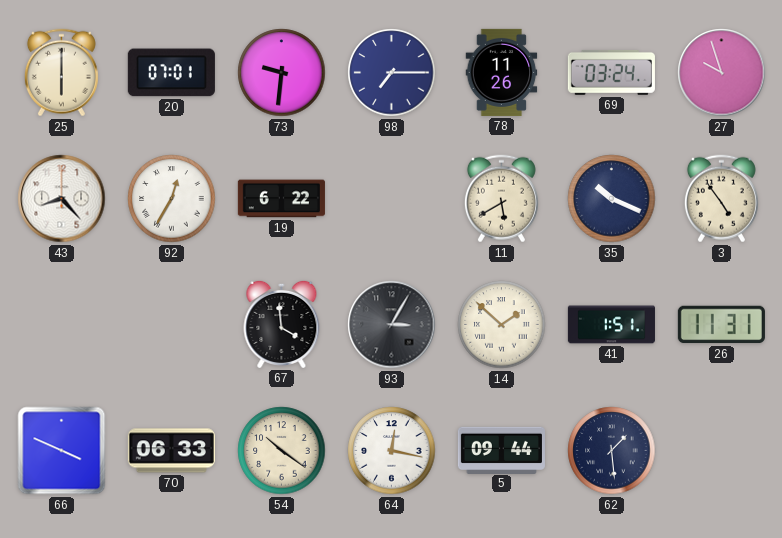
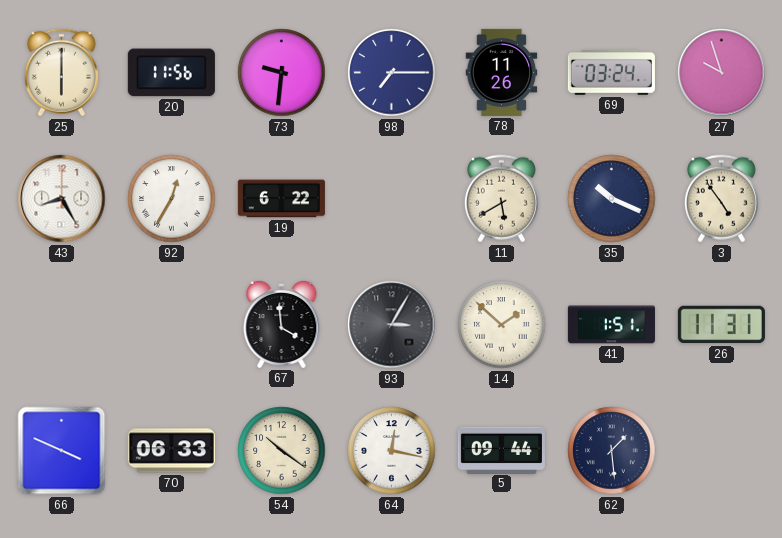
20: 07:01 -> 11:56 (171, 73)
43: 8:23 -> 8:25 (62, 199)
